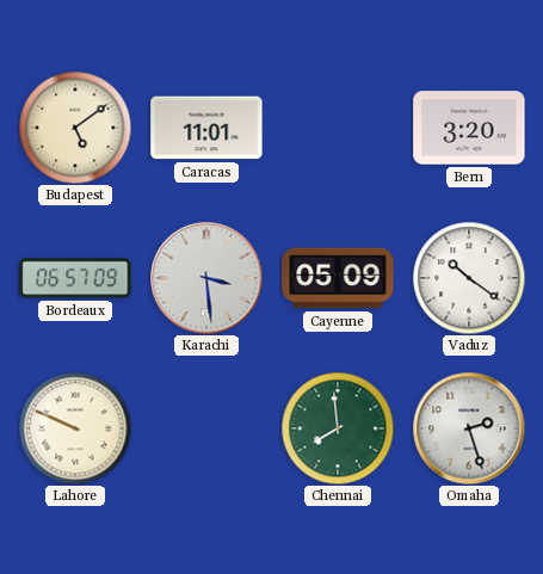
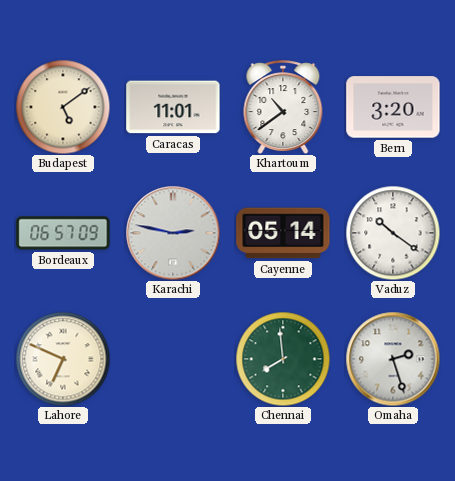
Khartoum: none -> 10:39 (283, 107)
Karachi: 3:29 -> 2:47 (173, 233)
Cayenne: 05:09 -> 05:14 (283, 233)
Lahore: 9:49 -> 6:49 (63, 359)
